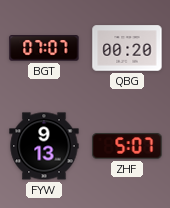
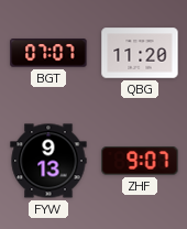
QBG: 00:20 -> 11:20 (140, 53)
ZHF: 5:07 -> 9:07 (140, 161)
